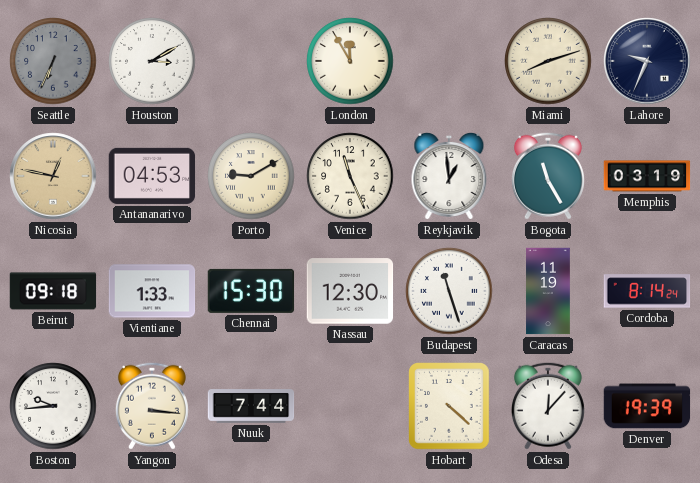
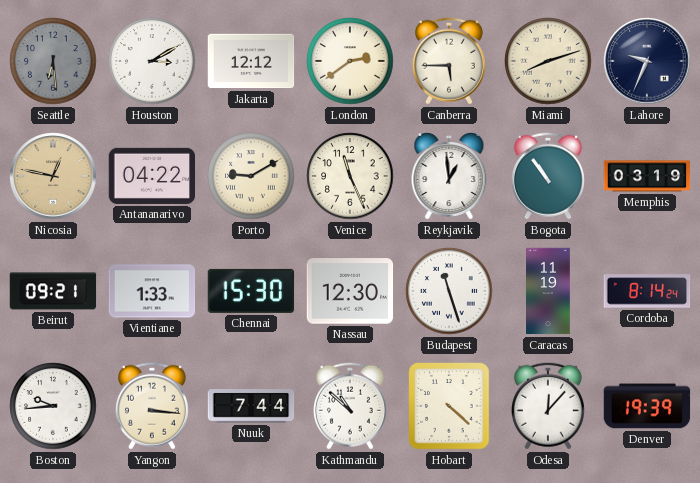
Seattle: 6:34 -> 6:29 (53, 61)
Jakarta: none -> 12:12 (251, 61)
London: 11:55 -> 2:39 (350, 61)
Canberra: none -> 5:45 (449, 61)
Antananarivo: 04:53 -> 04:22 (152, 176)
Bogota: 11:25 -> 10:54 (548, 176)
Beirut: 09:18 -> 09:21 (53, 291)
Kathmandu: none -> 10:52 (350, 406)
